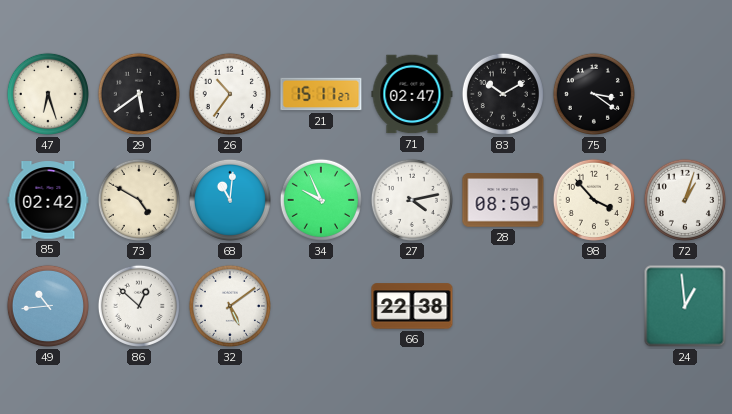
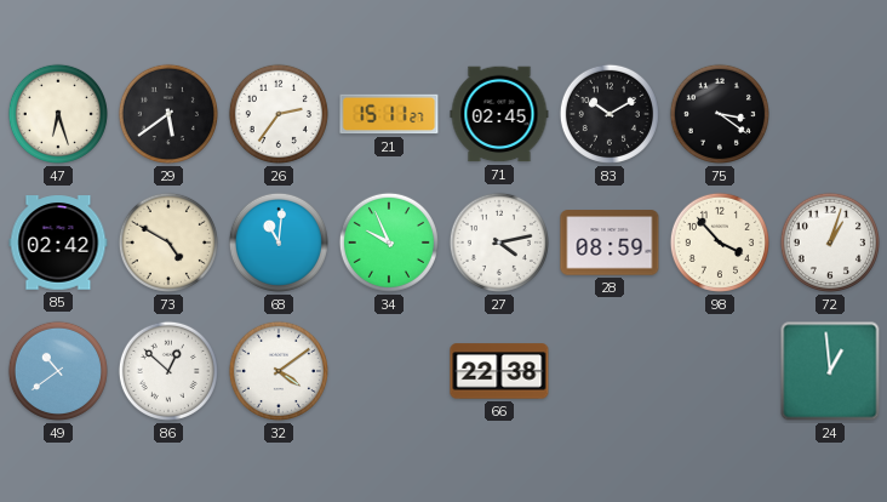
26: 10:36 -> 2:36 (279, 114)
71: 02:47 -> 02:45 (499, 114)
49: 10:44 -> 10:39 (58, 371)
32: 5:09 -> 4:09 (279, 371)
